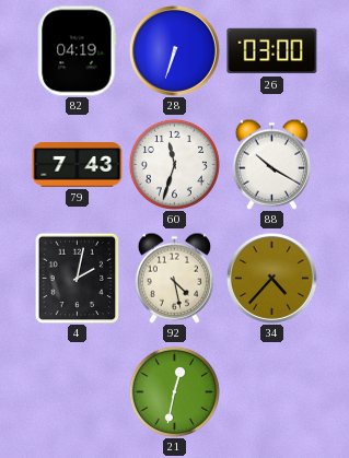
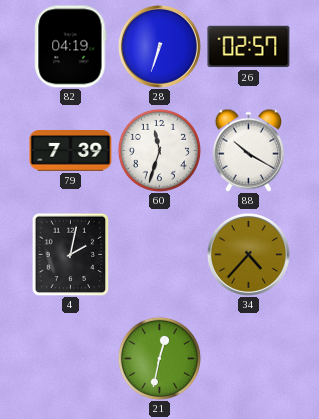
26: 03:00 -> 02:57 (249, 47)
79: 7:43 -> 7:39 (71, 151)
92: 4:28 -> none (174, 278)
